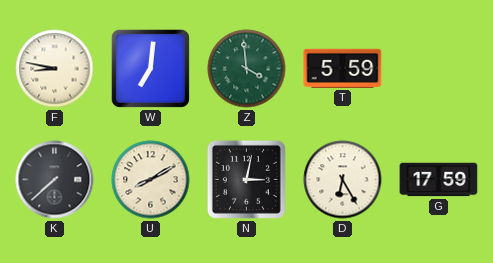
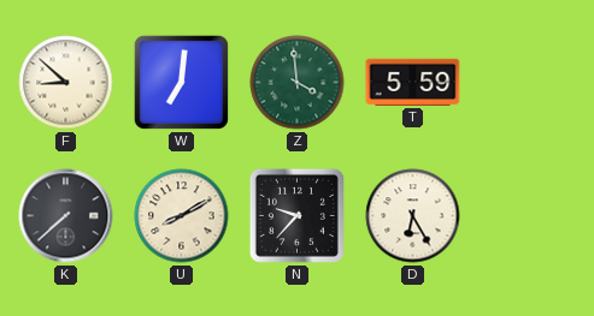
F: 8:47 -> 8:52 (66, 83)
N: 3:02 -> 9:37 (296, 215)
G: 17:59 -> none (439, 180)
